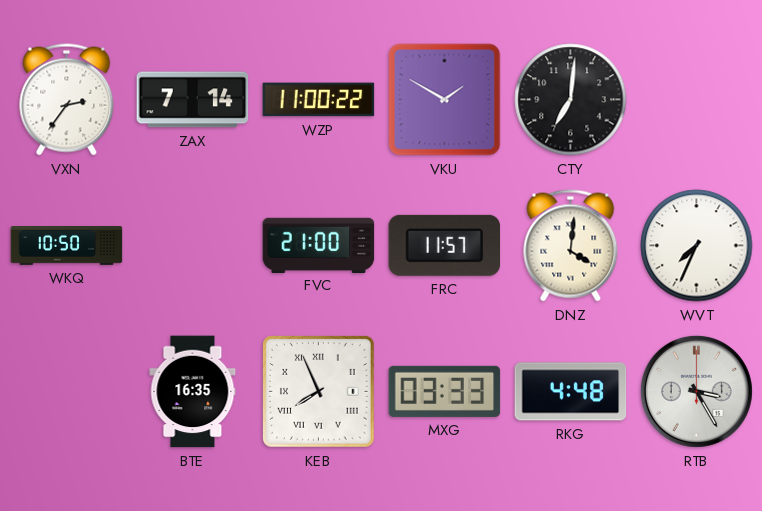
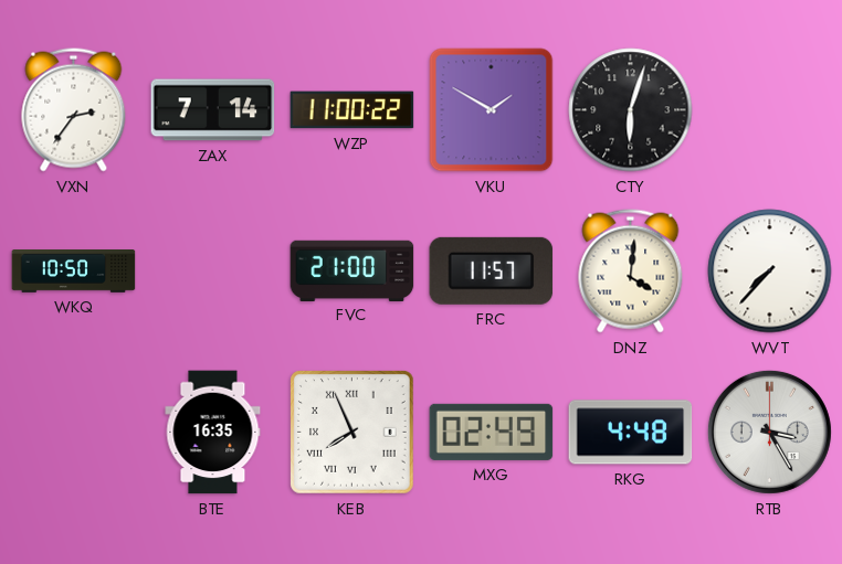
CTY: 7:01 -> 6:03 (631, 110)
WVT: 7:34 -> 7:37 (770, 272)
MXG: 03:33 -> 02:49 (492, 432)
